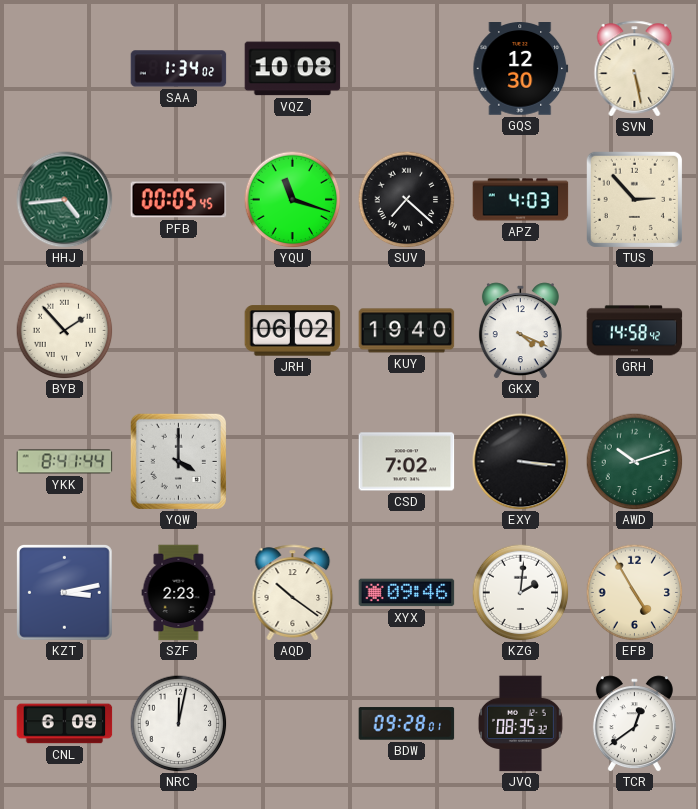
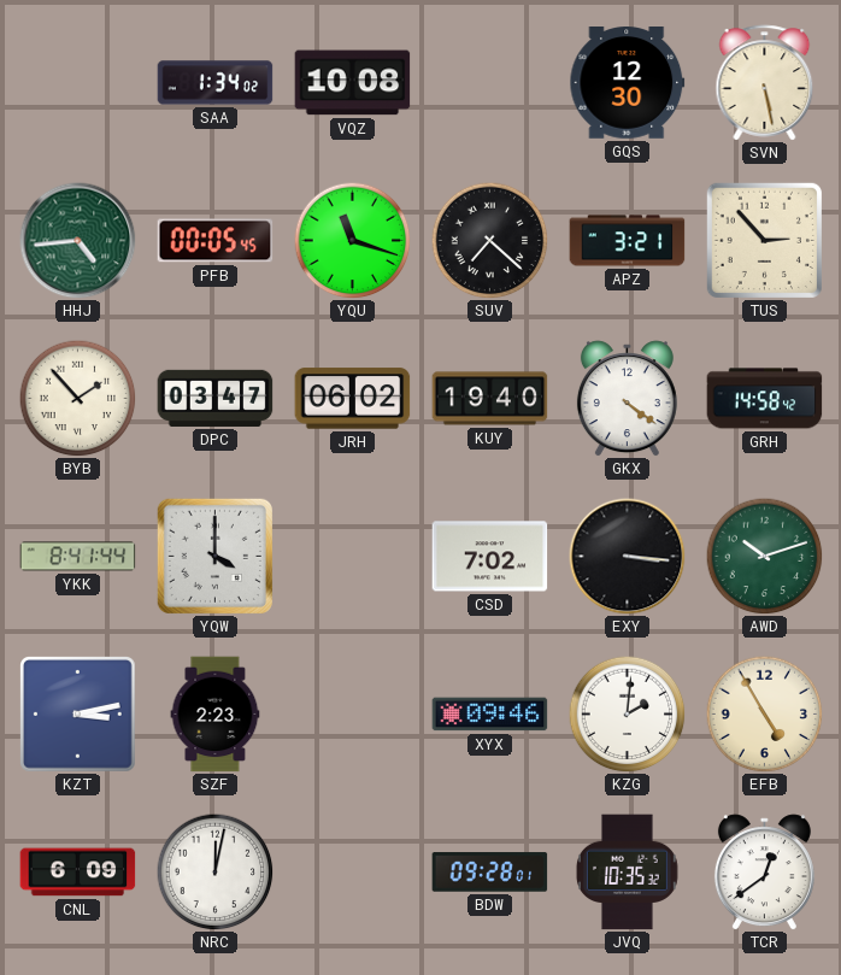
APZ: 4:03 -> 3:21 (628, 241)
DPC: none -> 03:47 (216, 398)
GKX: 4:19 -> 4:21 (627, 399)
AQD: 10:21 -> none (293, 593)
JVQ: 08:35 -> 10:35 (627, 873)
